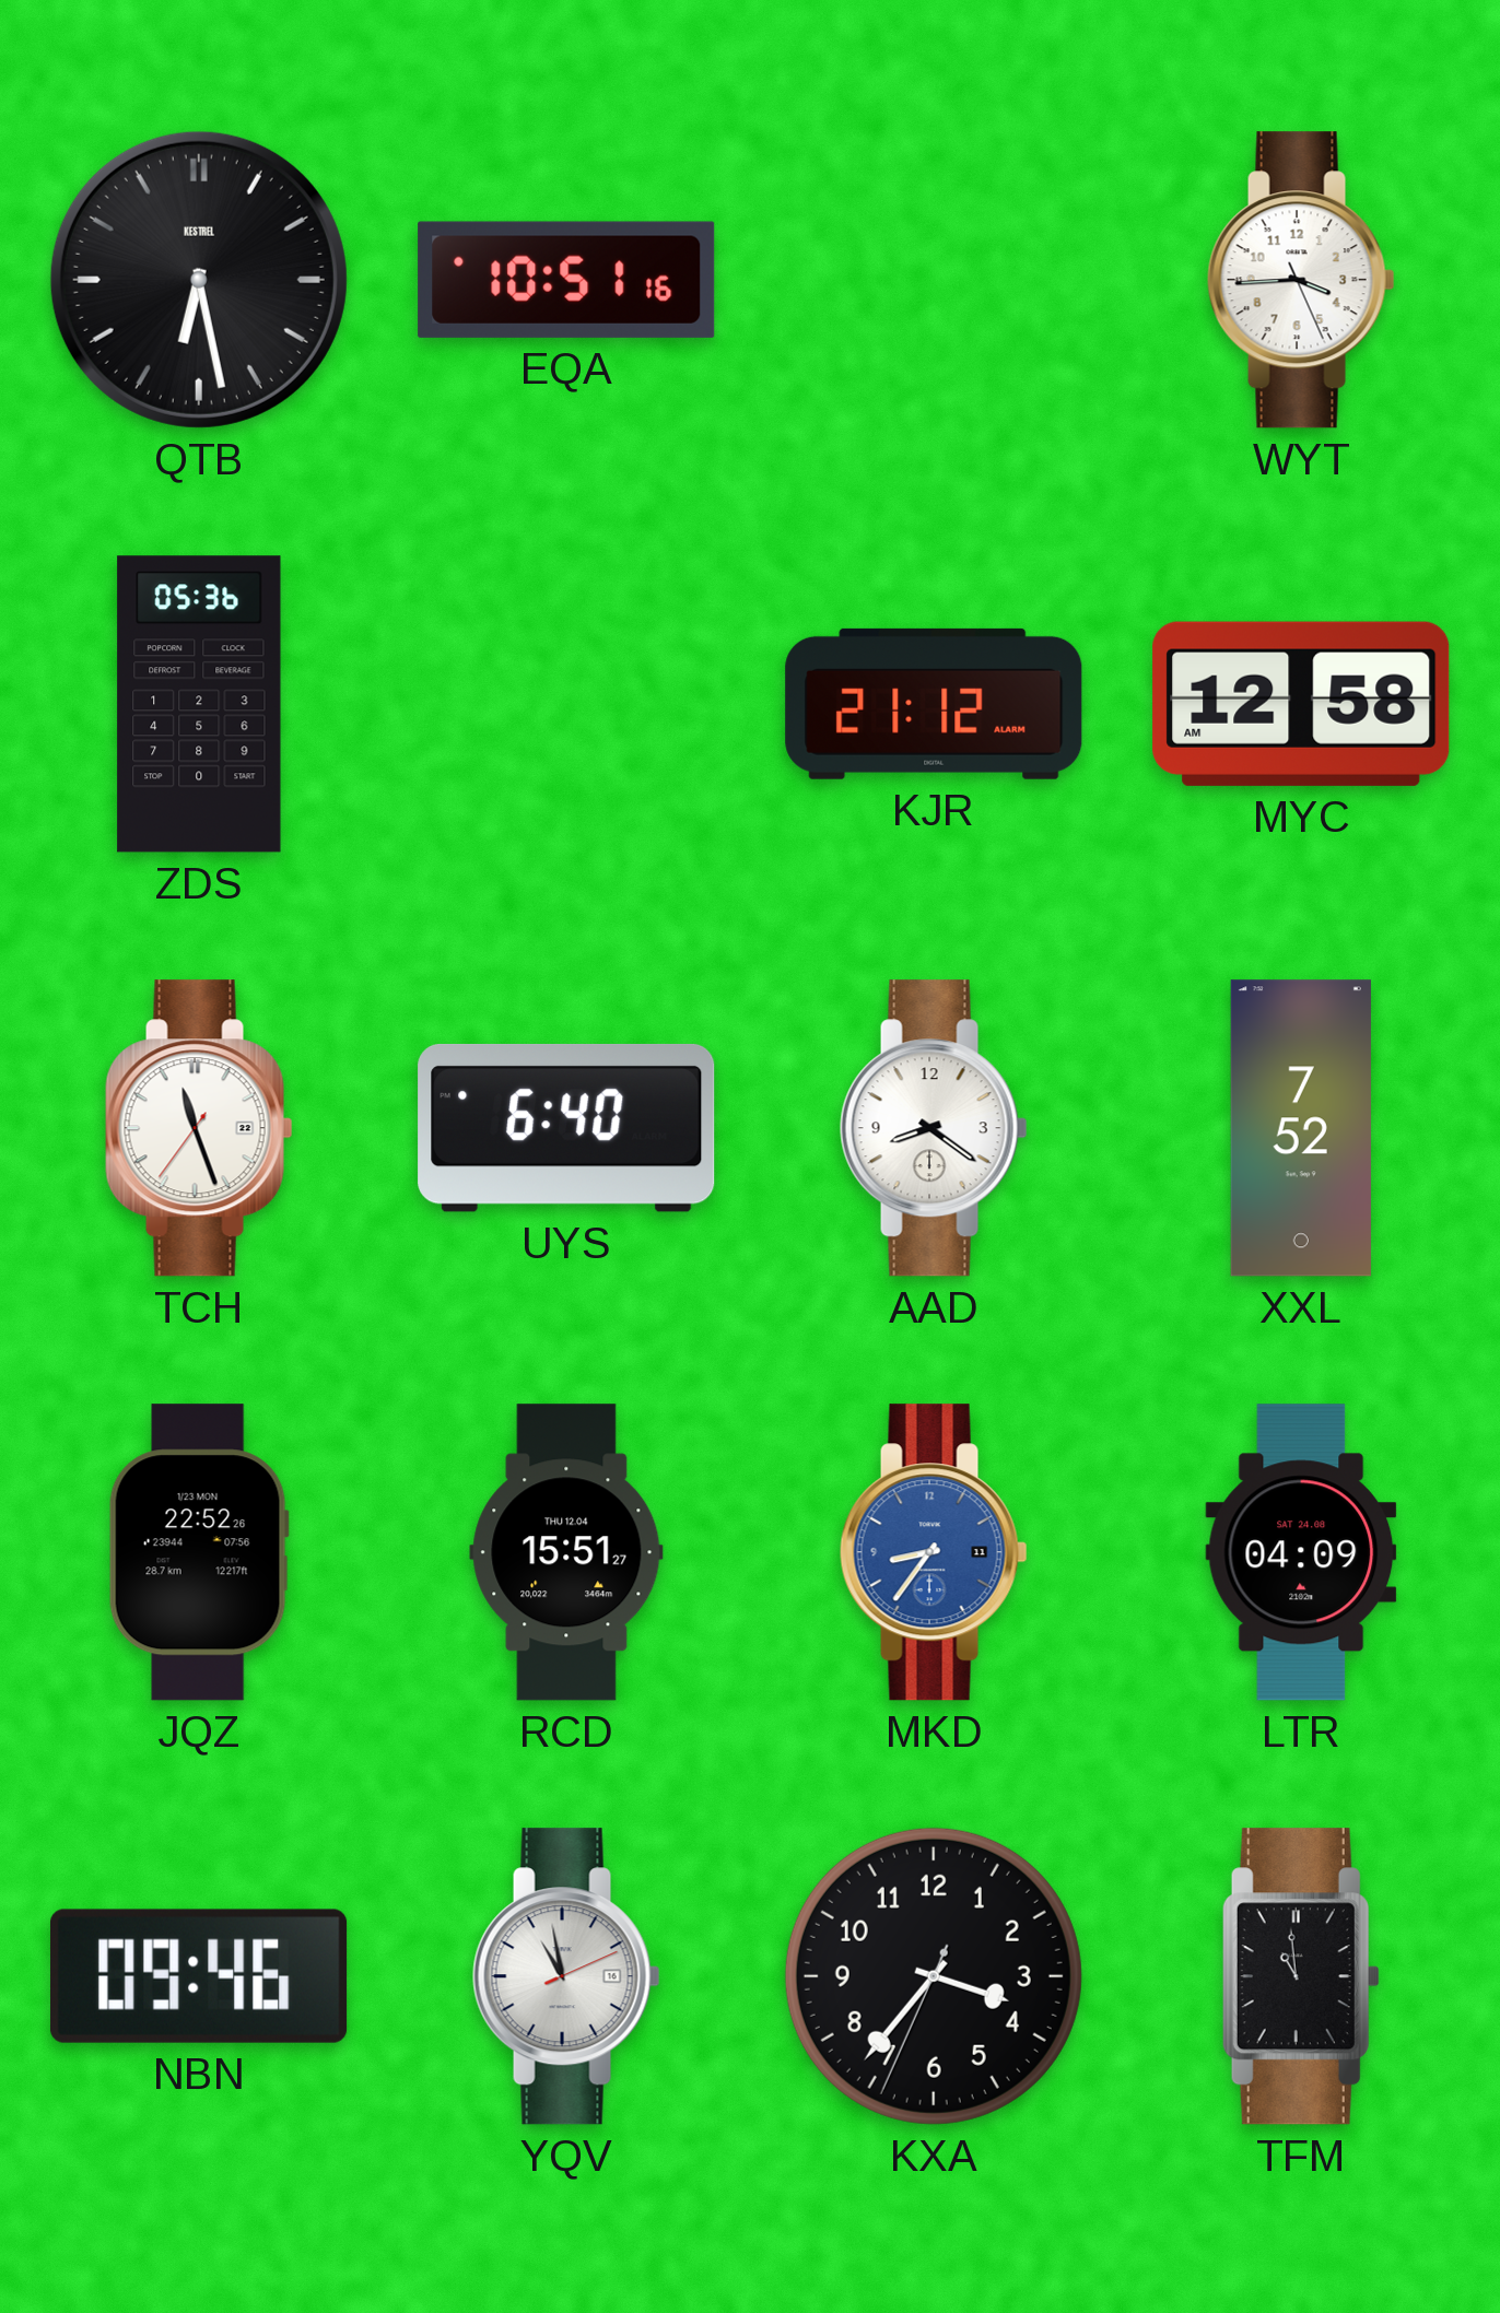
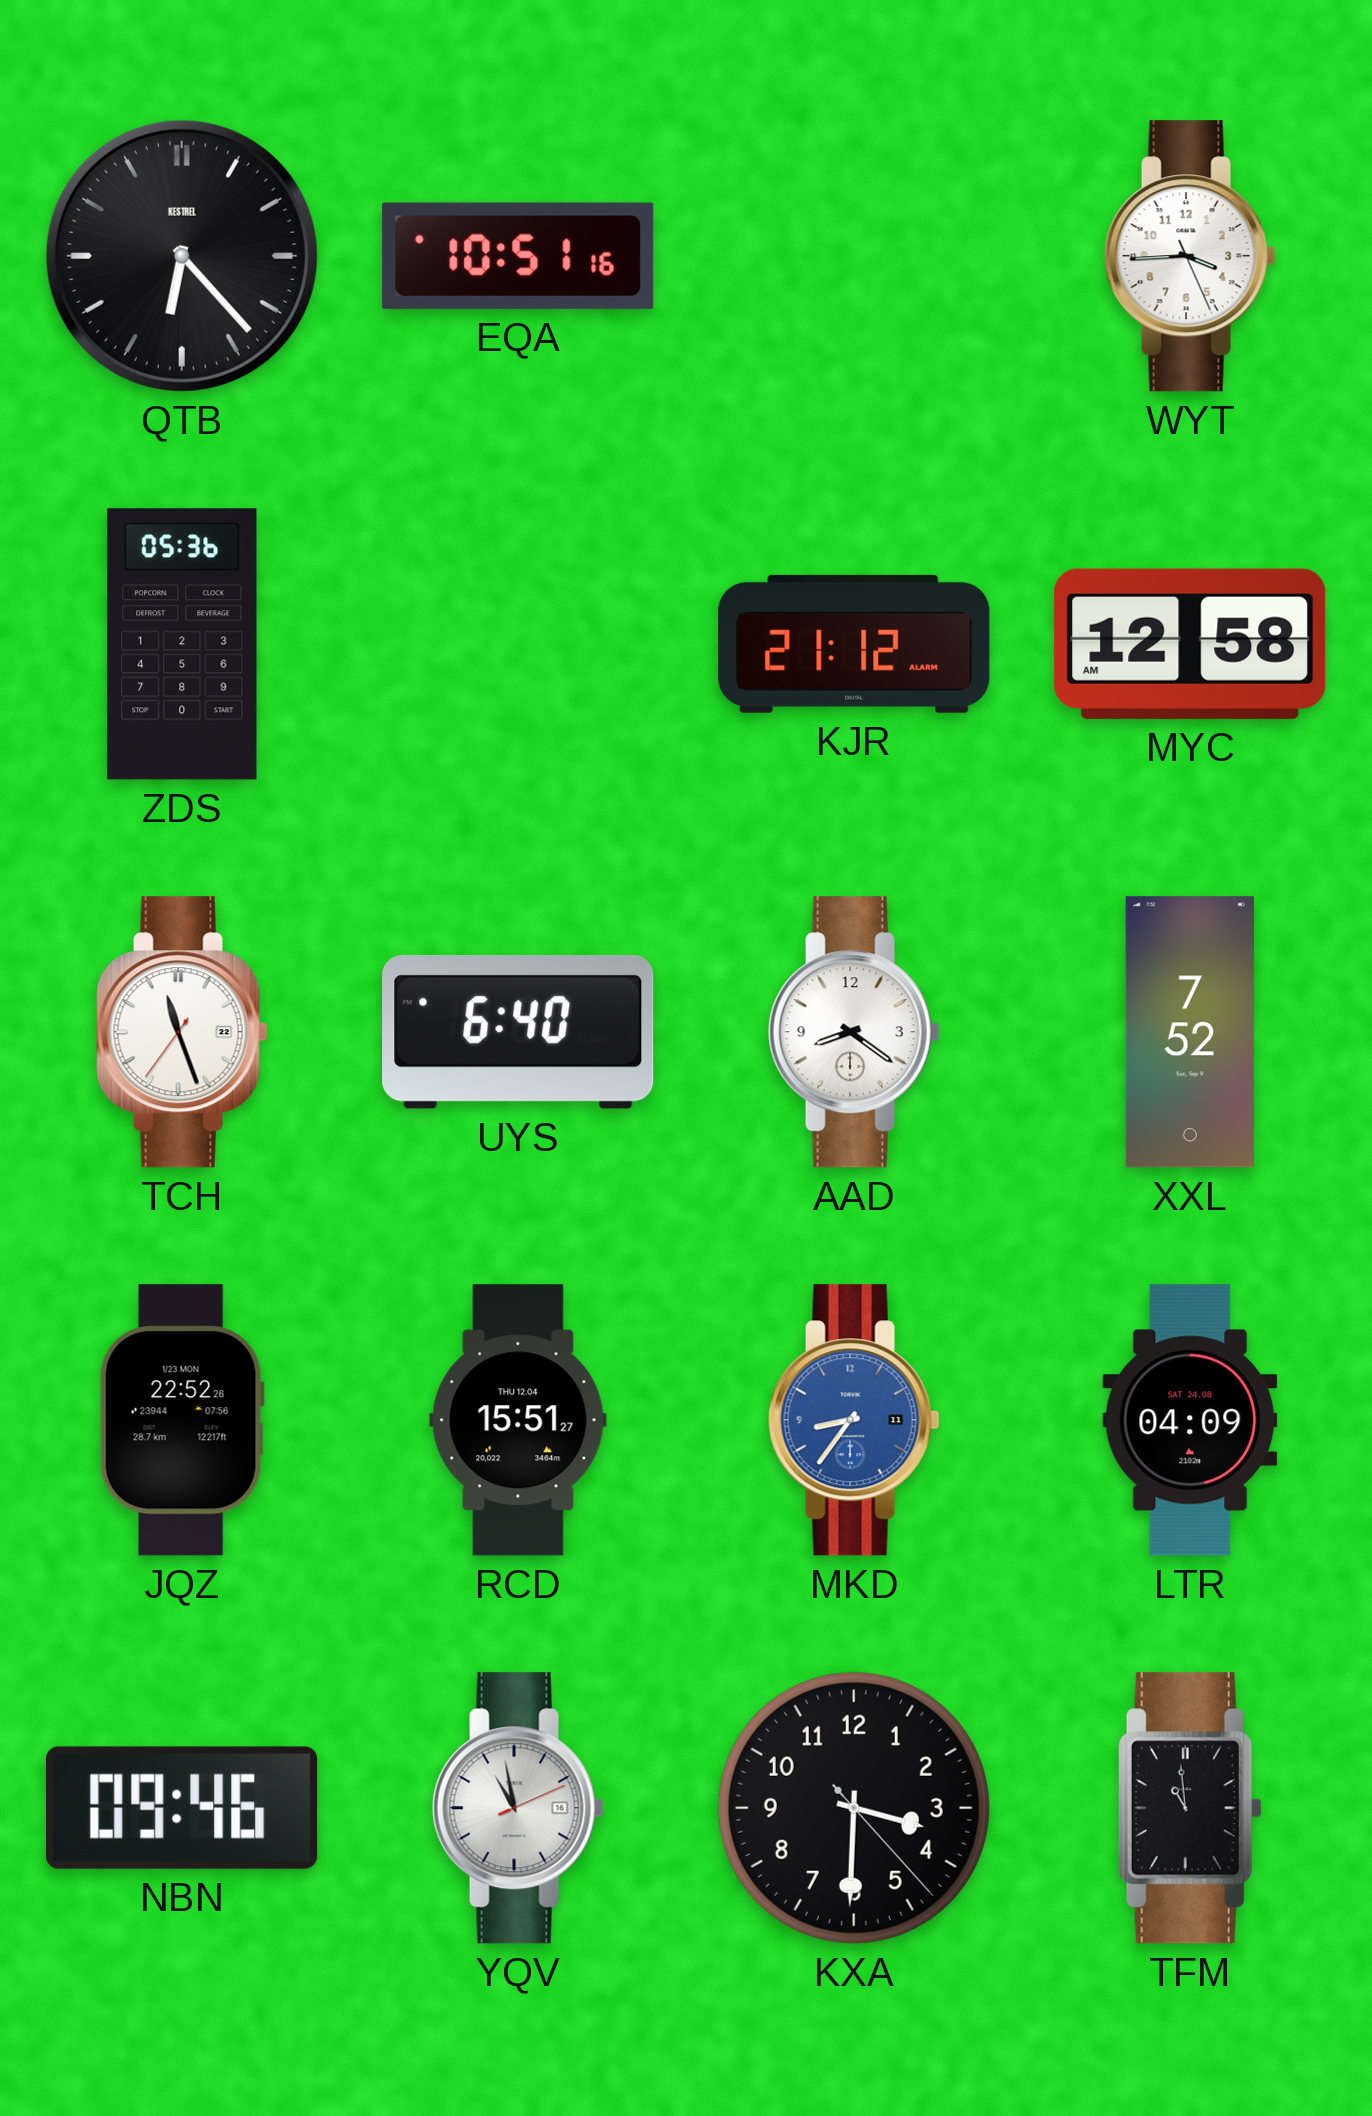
QTB: 6:28 -> 6:23 (182, 256)
KXA: 3:36 -> 3:30 (854, 1808)
